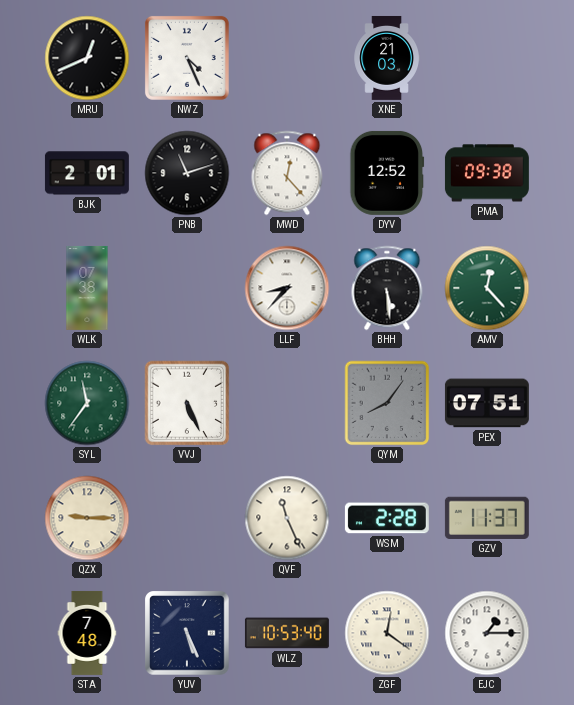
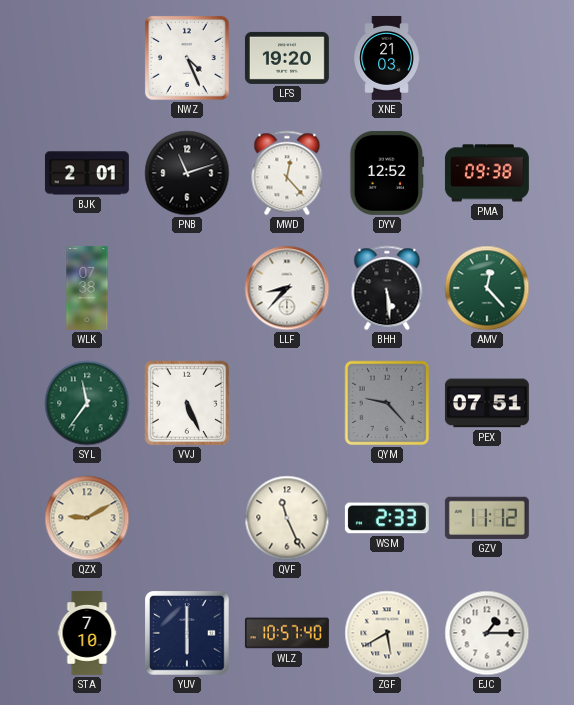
MRU: 12:41 -> none (87, 58)
LFS: none -> 19:20 (287, 58)
QYM: 8:06 -> 9:23 (387, 403)
QZX: 9:15 -> 9:10 (87, 518)
WSM: 2:28 -> 2:33 (387, 518)
GZV: 11:37 -> 11:12 (487, 518)
STA: 7:48 -> 7:10 (87, 633)
YUV: 5:26 -> 6:00 (187, 633)
WLZ: 10:53 -> 10:57 (287, 633)
ZGF: 12:21 -> 5:40 (387, 633)
